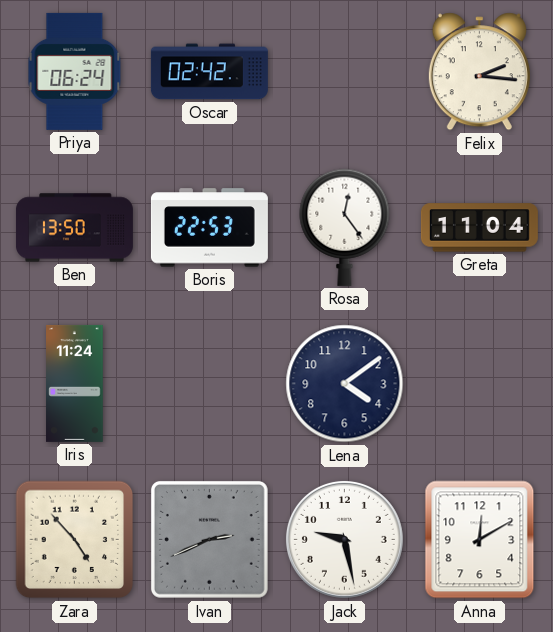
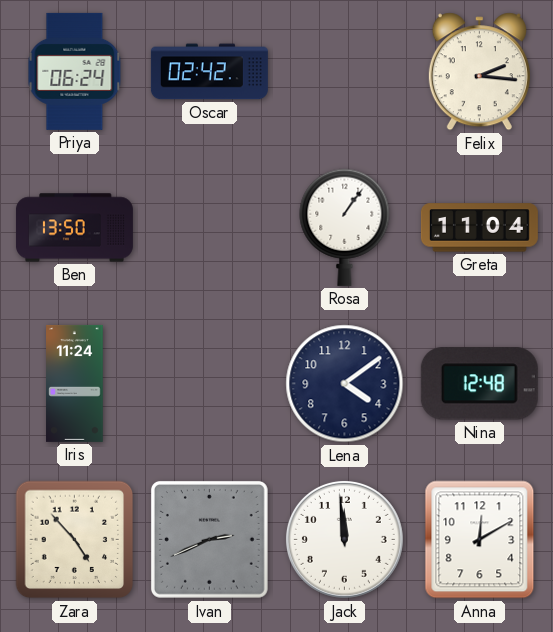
Boris: 22:53 -> none (209, 228)
Rosa: 12:24 -> 1:06 (345, 227)
Nina: none -> 12:48 (479, 384)
Jack: 9:28 -> 11:59 (344, 539)
